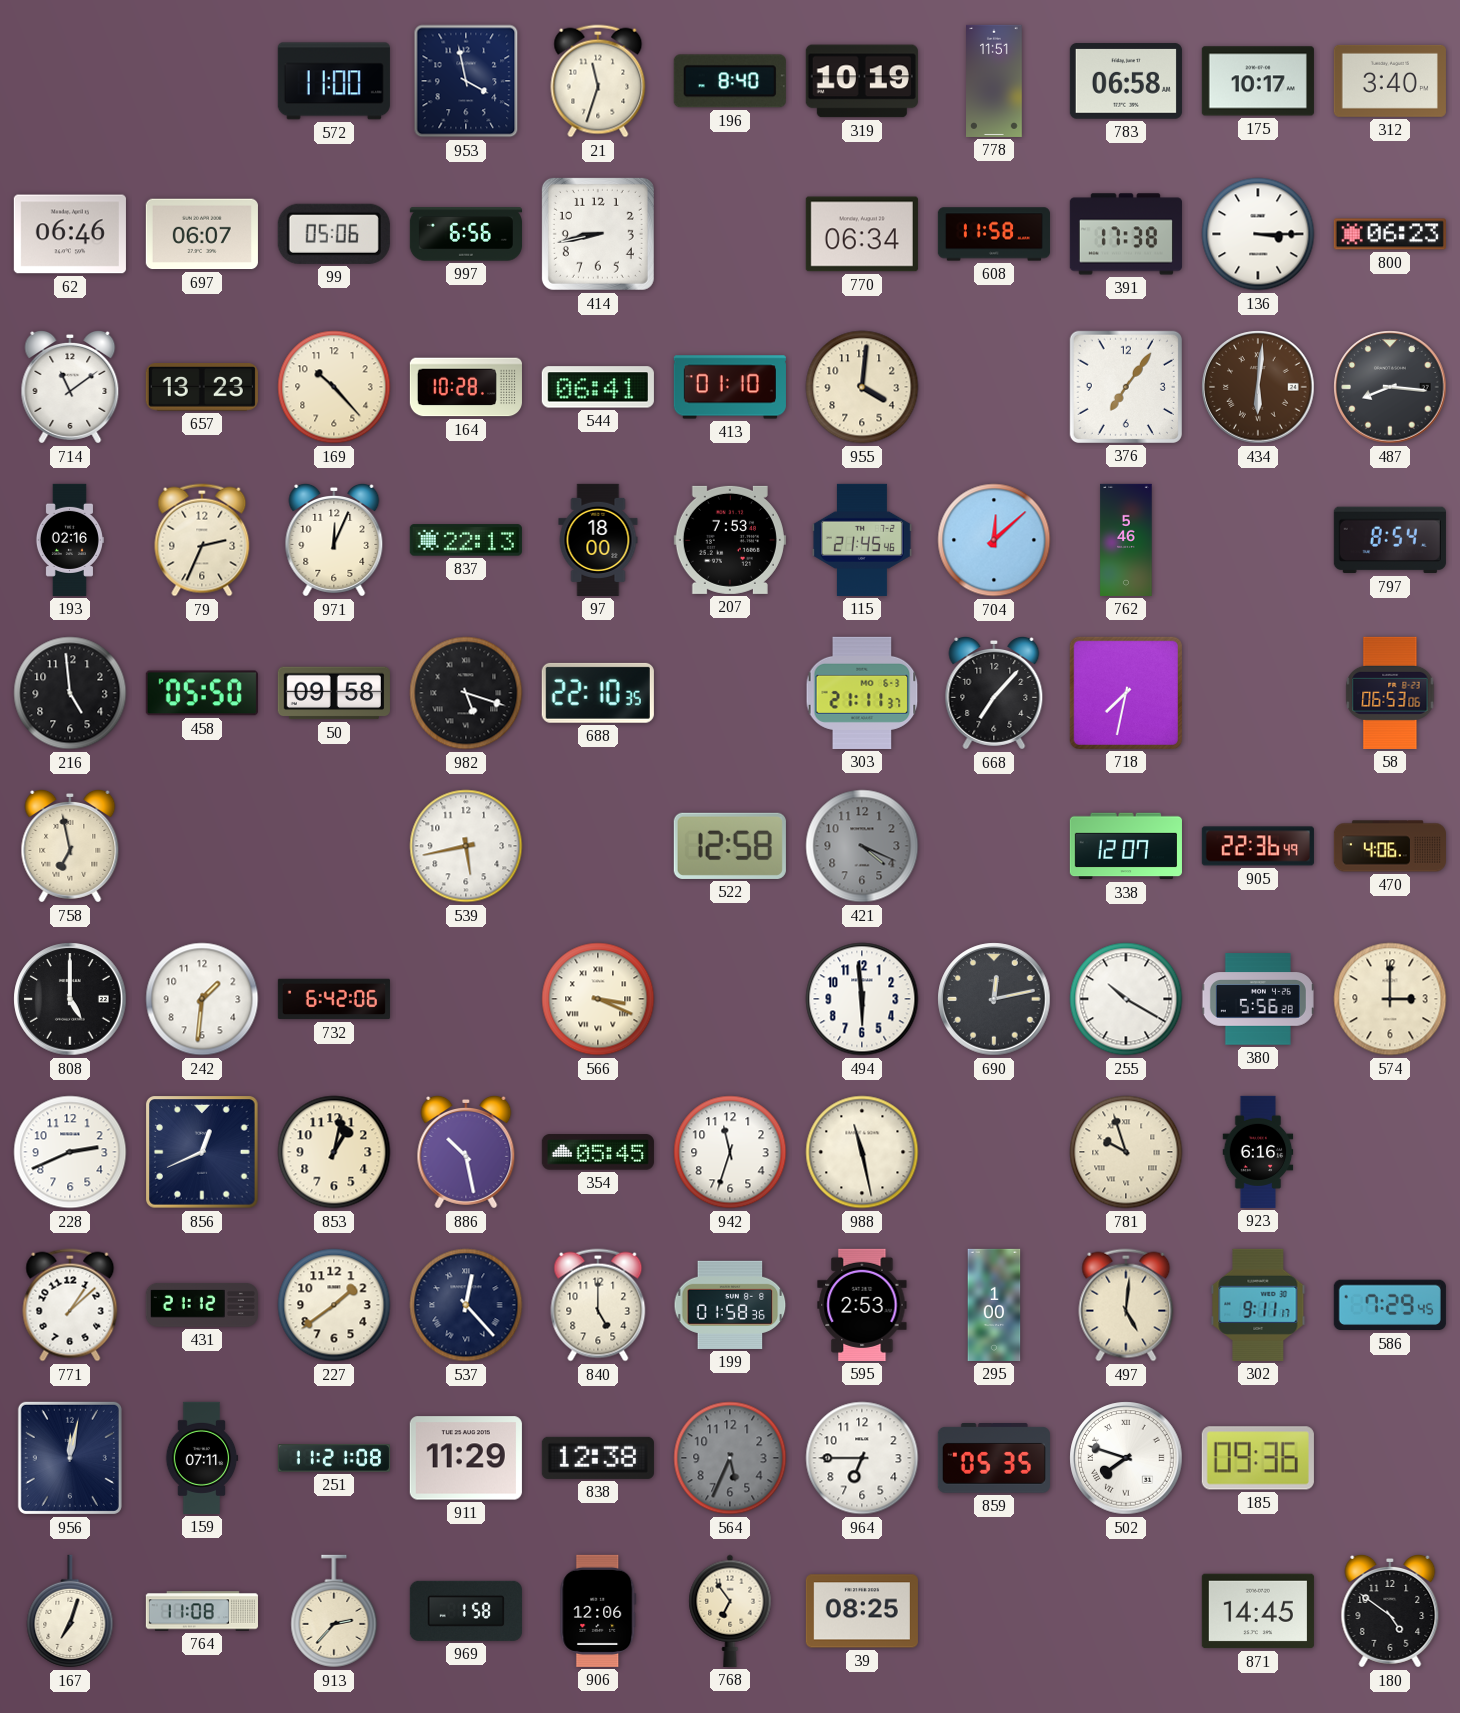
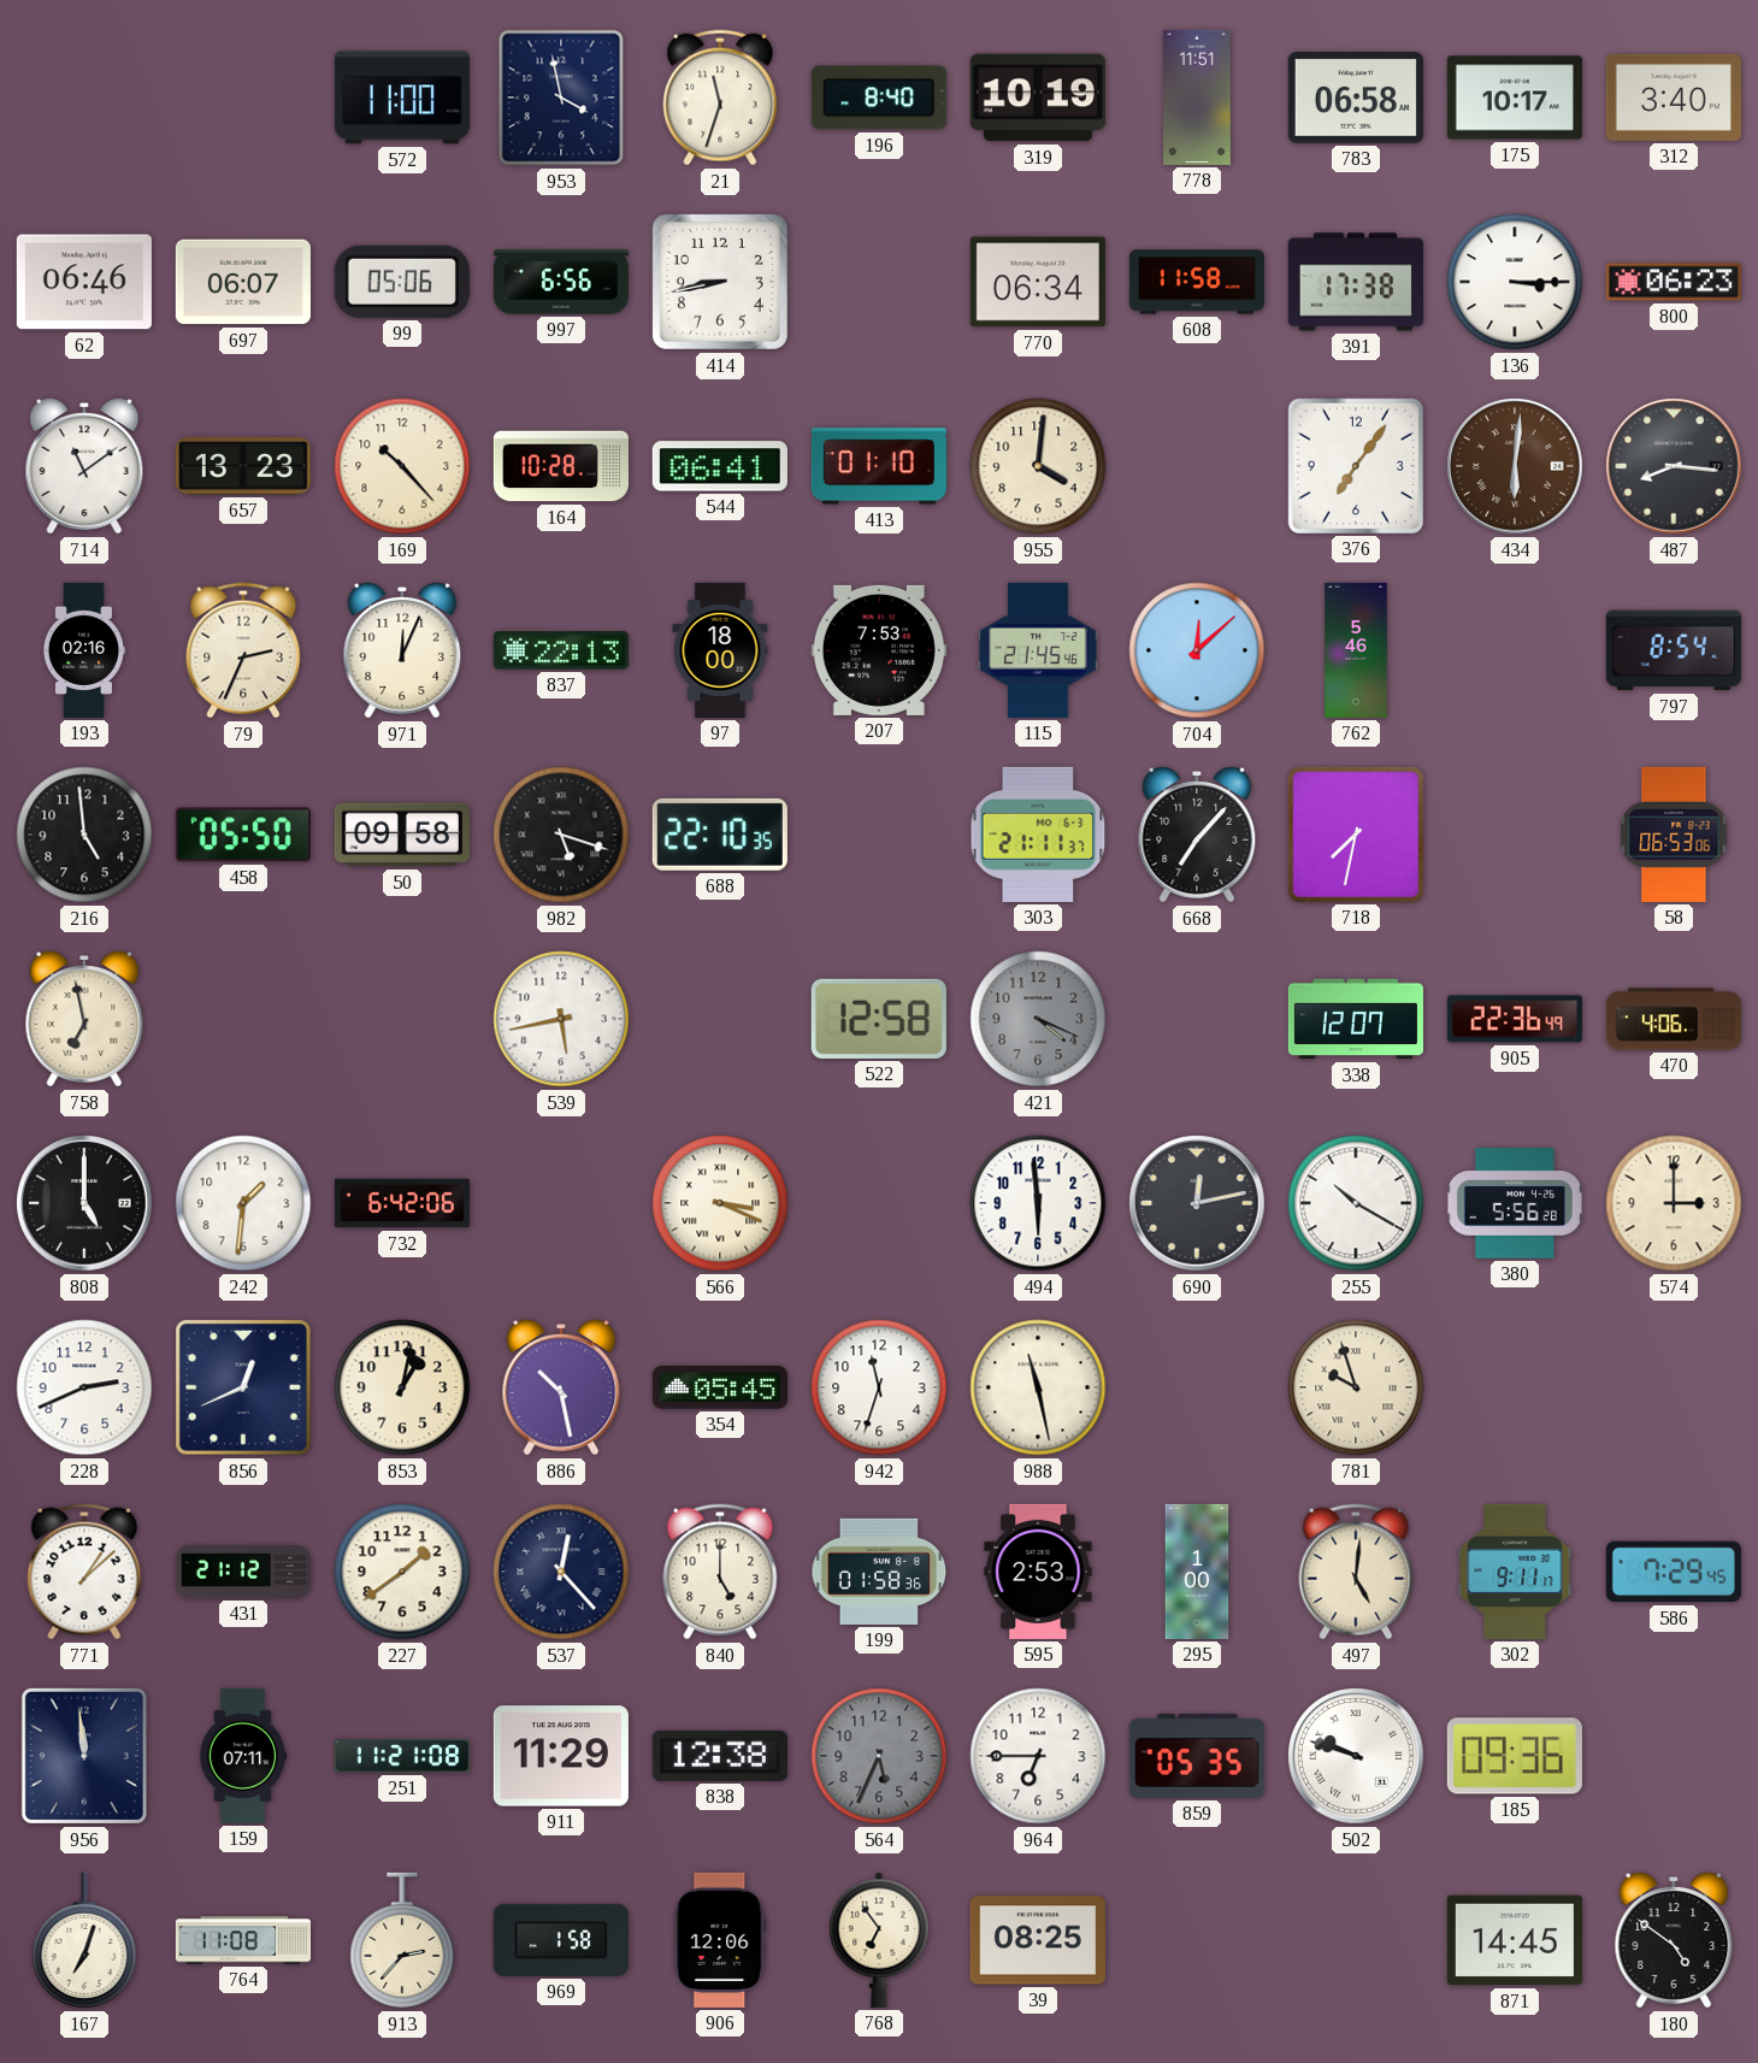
923: 6:16 -> none (1258, 1152)
956: 12:02 -> 11:59 (84, 1756)
502: 7:48 -> 9:48 (1356, 1756)
